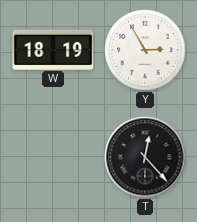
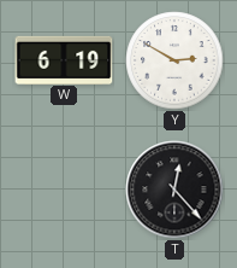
W: 18:19 -> 6:19 (64, 59)
Y: 2:55 -> 2:50 (174, 60)
